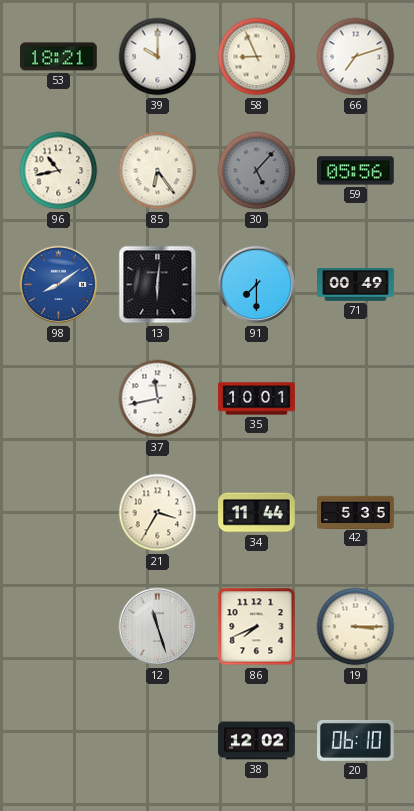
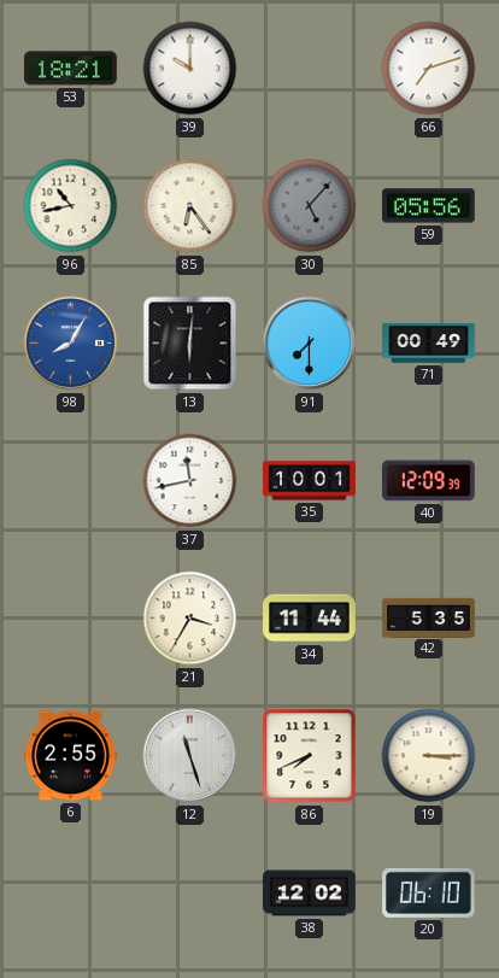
58: 8:56 -> none (257, 57)
98: 8:09 -> 8:05 (71, 344)
40: none -> 12:09 (429, 481)
6: none -> 2:55 (71, 756)
